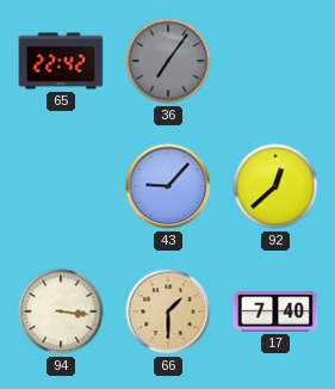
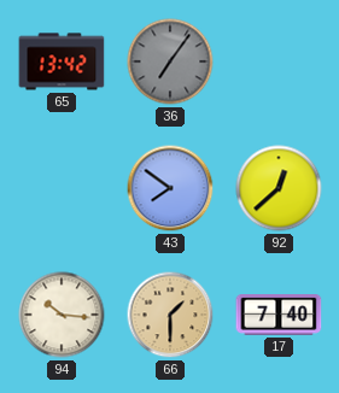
65: 22:42 -> 13:42 (62, 61)
43: 9:07 -> 7:51 (170, 188)
94: 3:16 -> 10:16 (62, 315)
